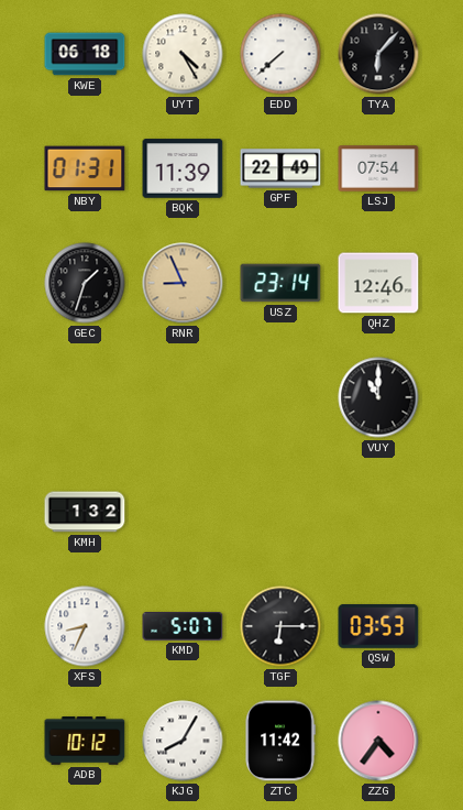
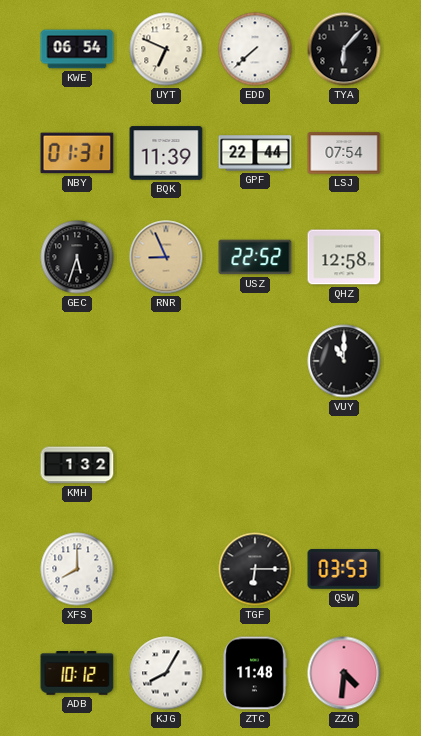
KWE: 06:18 -> 06:54 (77, 49)
UYT: 4:25 -> 6:49 (166, 49)
GPF: 22:49 -> 22:44 (255, 153)
GEC: 1:33 -> 5:33 (77, 257)
USZ: 23:14 -> 22:52 (255, 257)
QHZ: 12:46 -> 12:58 (344, 257)
XFS: 8:34 -> 8:00 (77, 569)
KMD: 5:07 -> none (183, 627)
ZTC: 11:42 -> 11:48 (255, 673)
ZZG: 4:36 -> 4:31 (344, 673)
